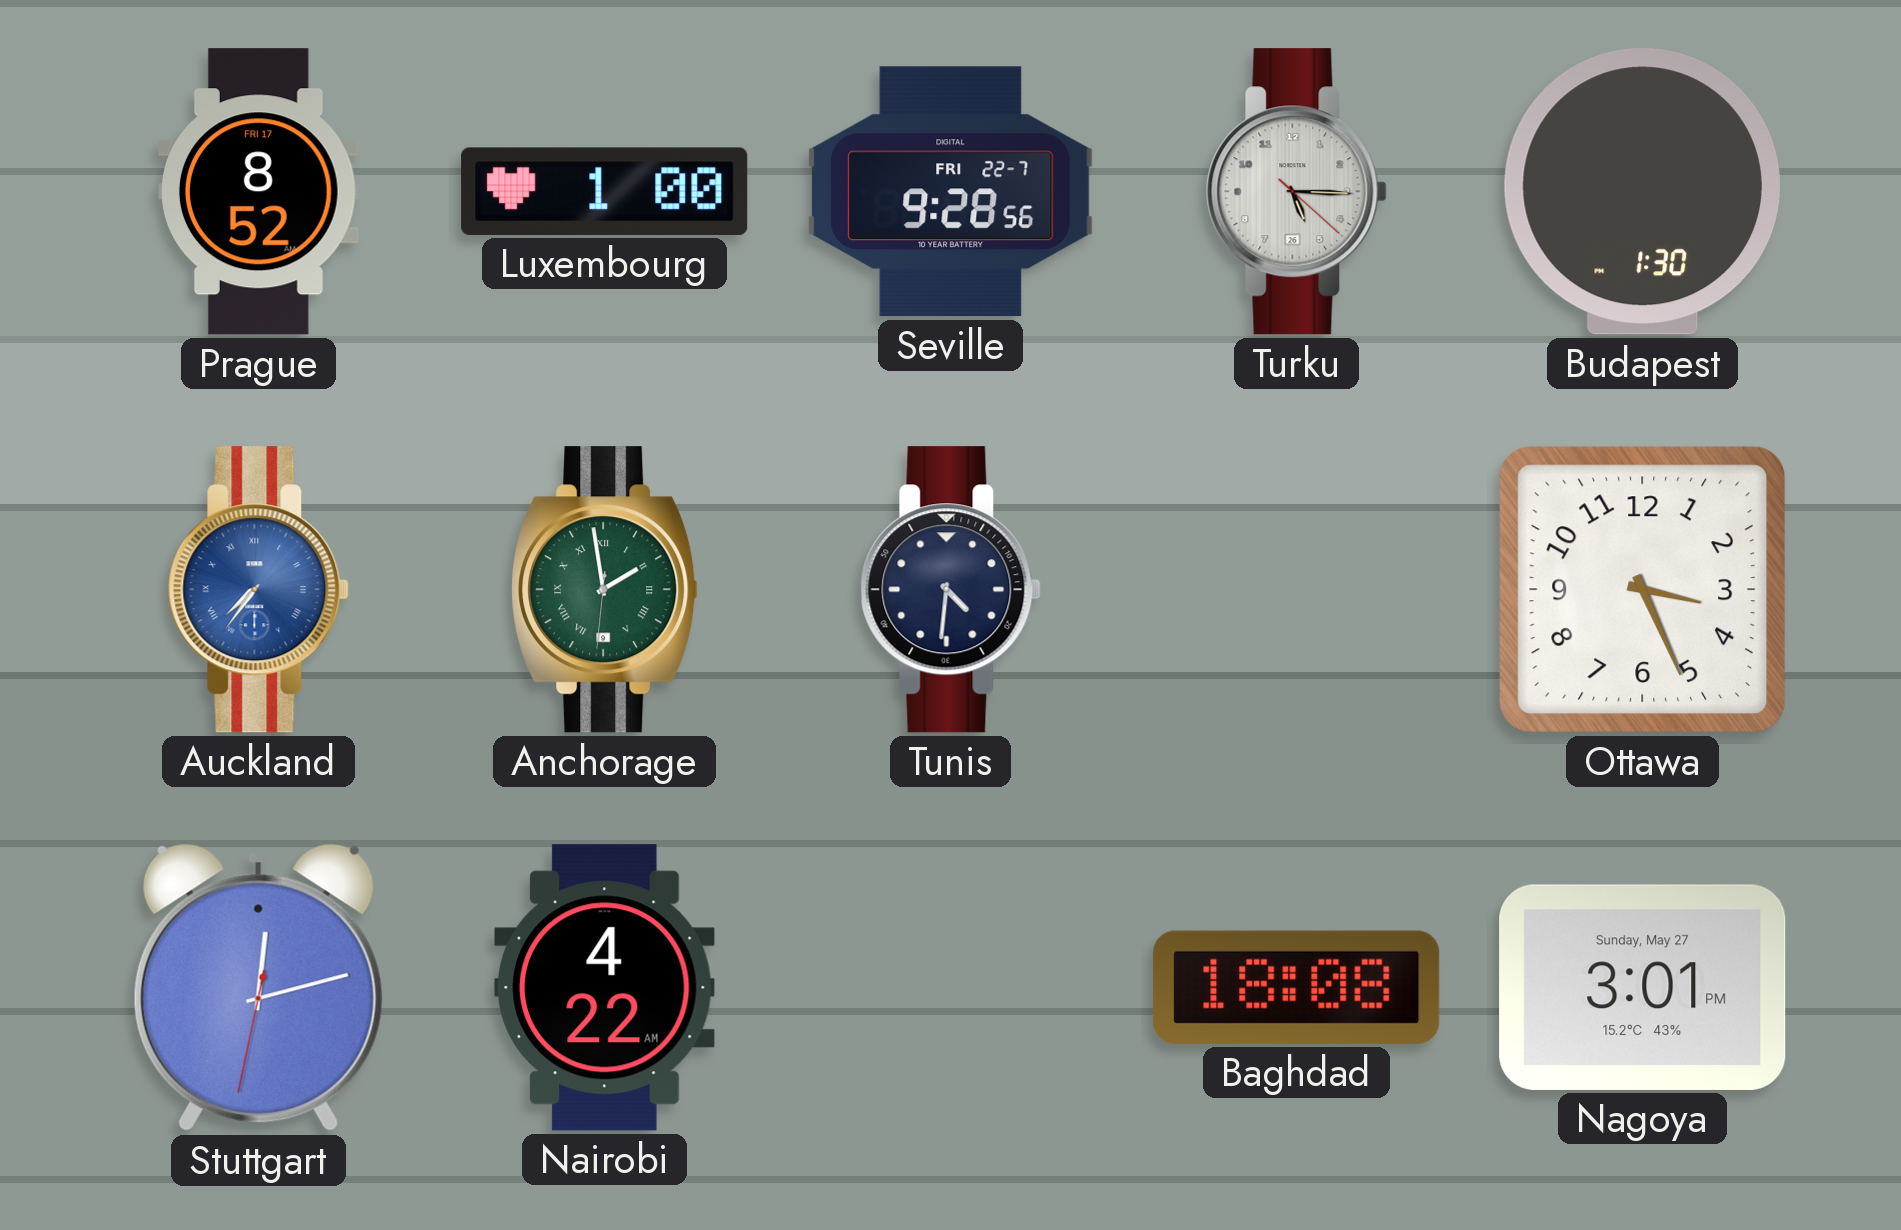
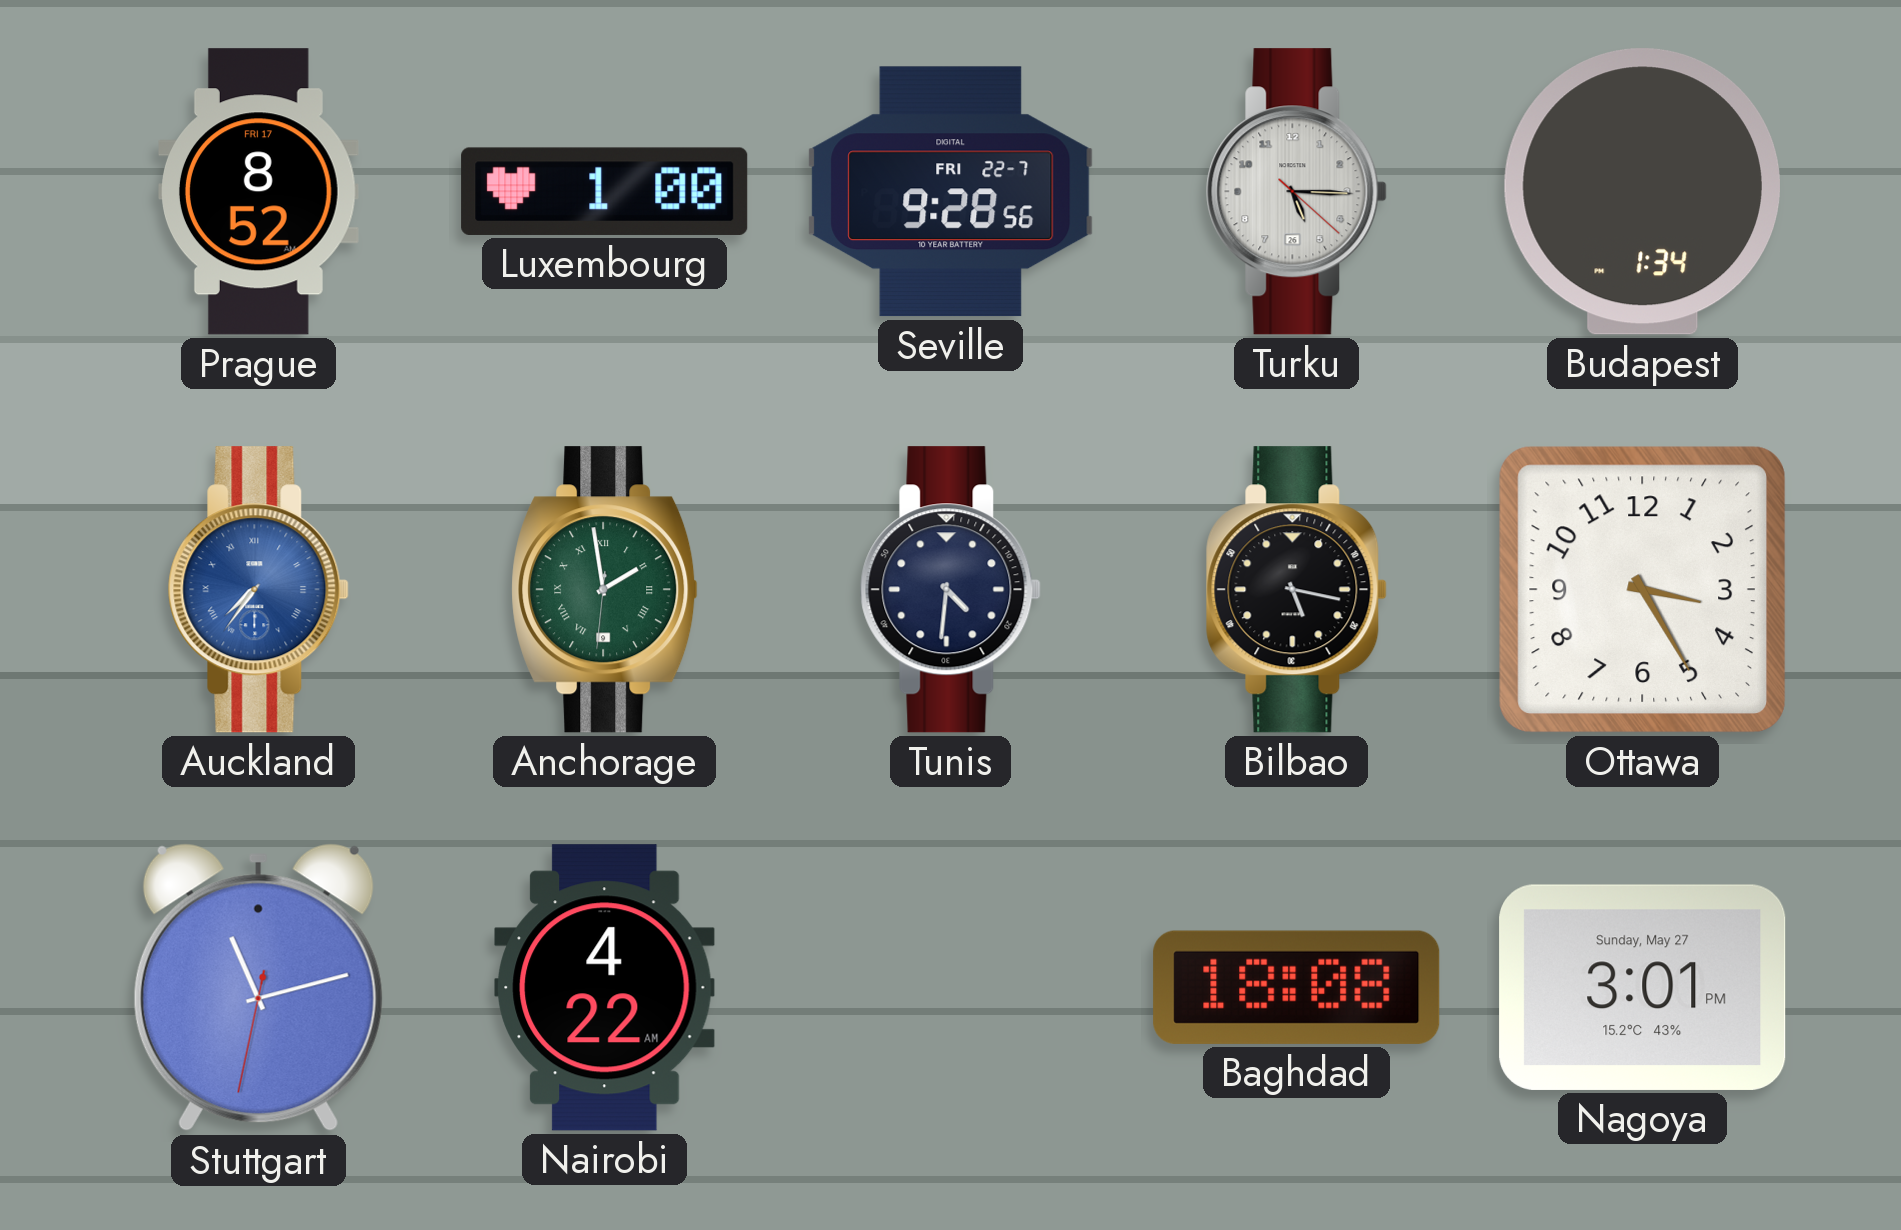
Budapest: 1:30 -> 1:34 (1642, 192)
Bilbao: none -> 5:17 (1296, 590)
Ottawa: 3:26 -> 3:25 (1642, 589)
Stuttgart: 12:12 -> 11:12 (258, 988)
